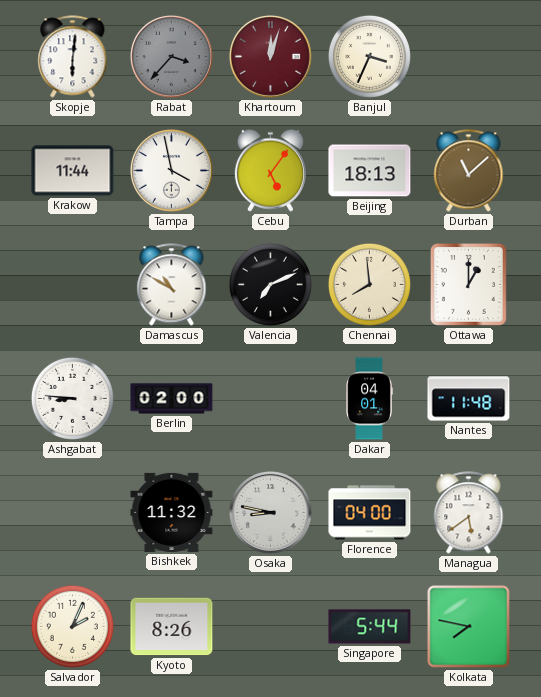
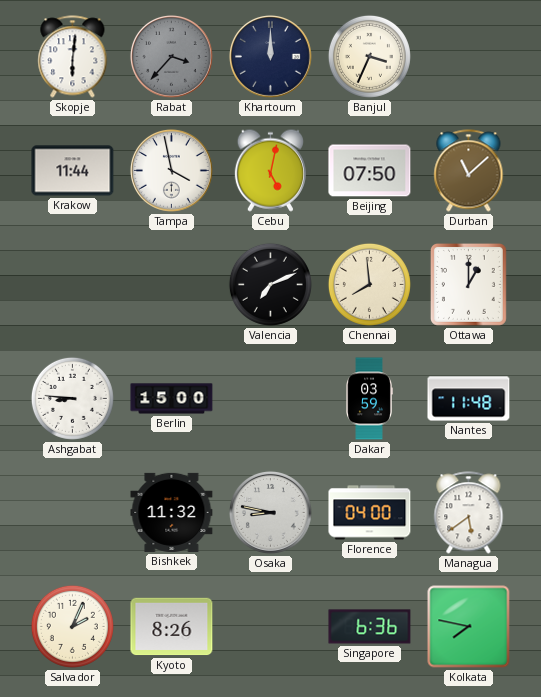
Khartoum: 12:03 -> 12:00 (270, 56)
Khartoum dial: burgundy -> navy (270, 56)
Cebu: 5:06 -> 5:02 (270, 170)
Beijing: 18:13 -> 07:50 (370, 171)
Damascus: 10:50 -> none (172, 285)
Berlin: 02:00 -> 15:00 (172, 399)
Dakar: 04:01 -> 03:59 (369, 399)
Singapore: 5:44 -> 6:36 (370, 627)
